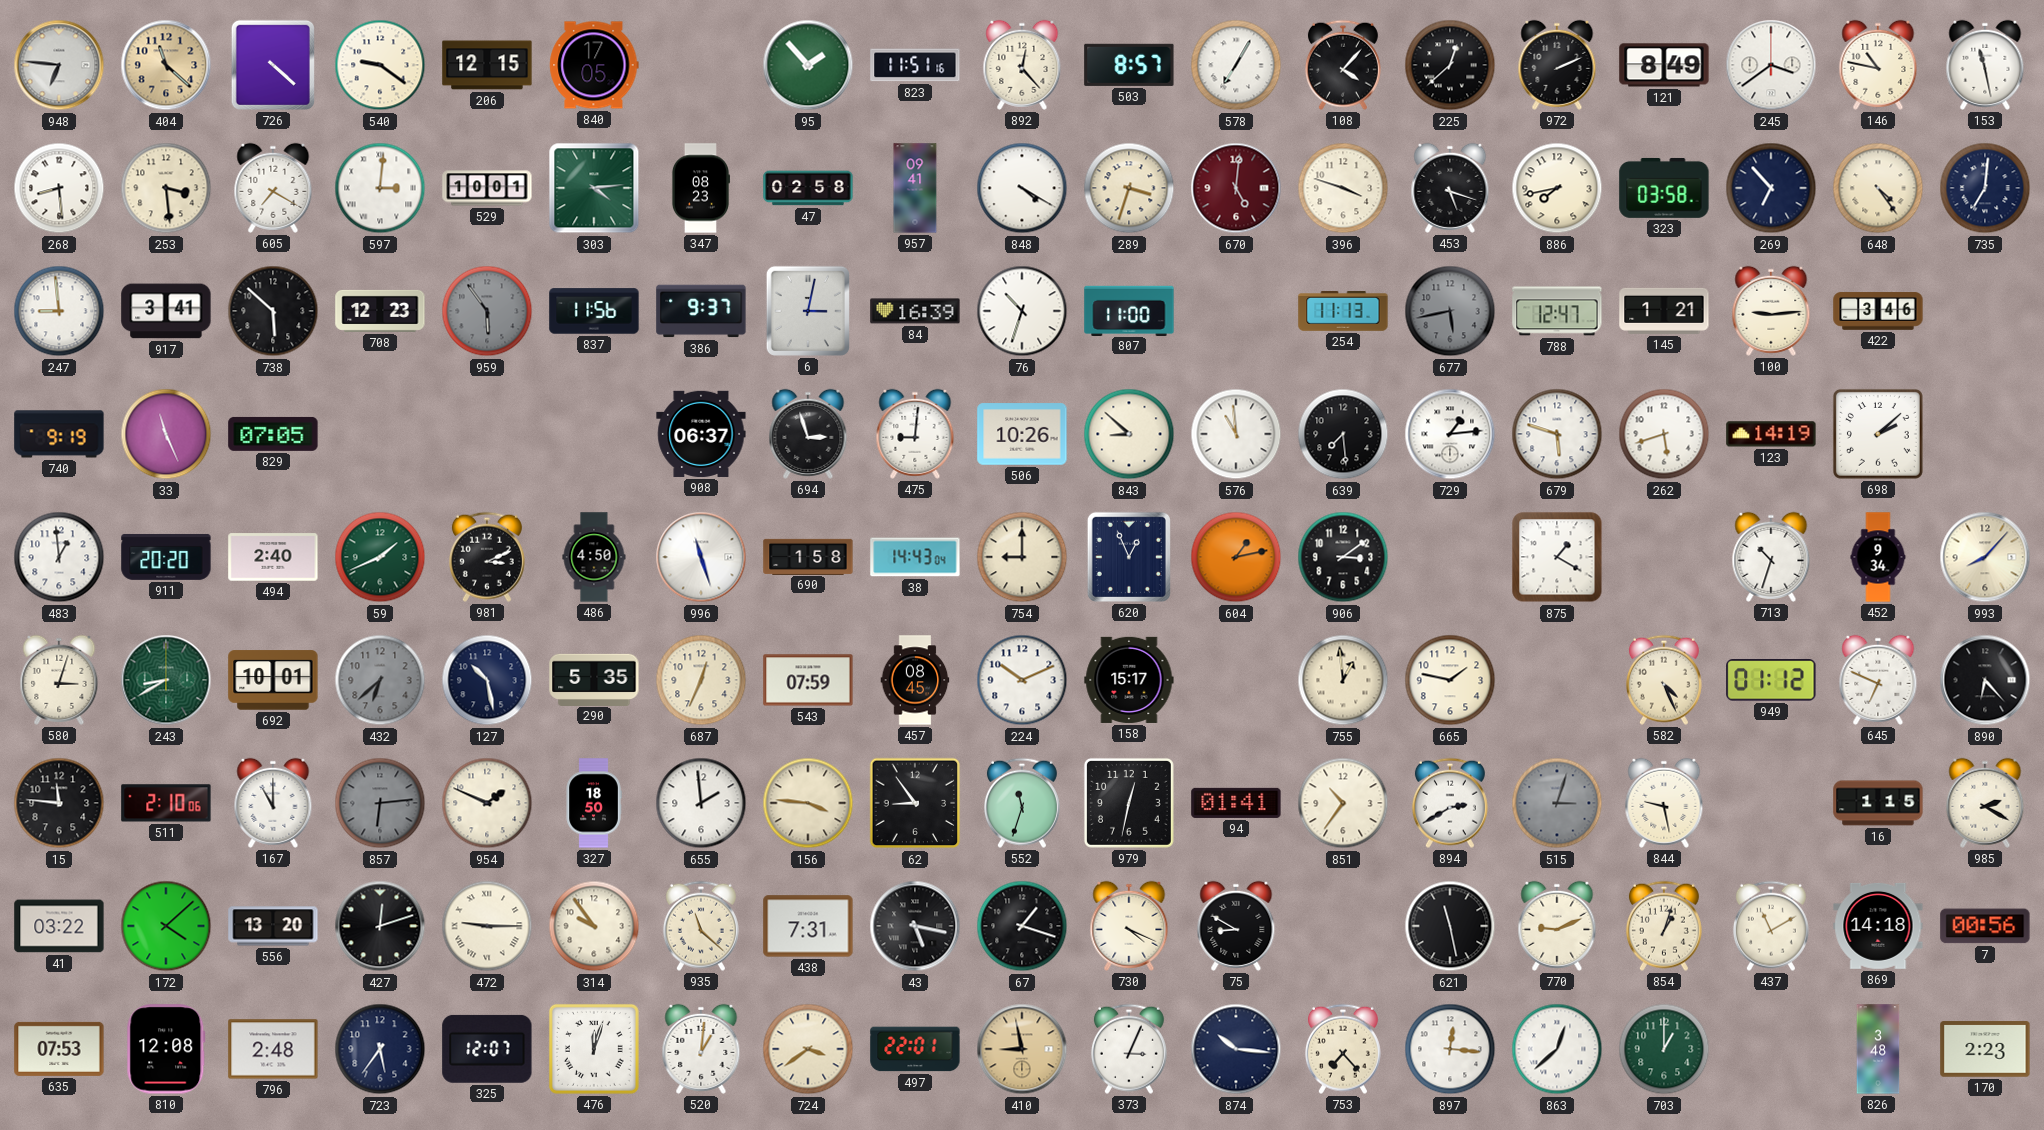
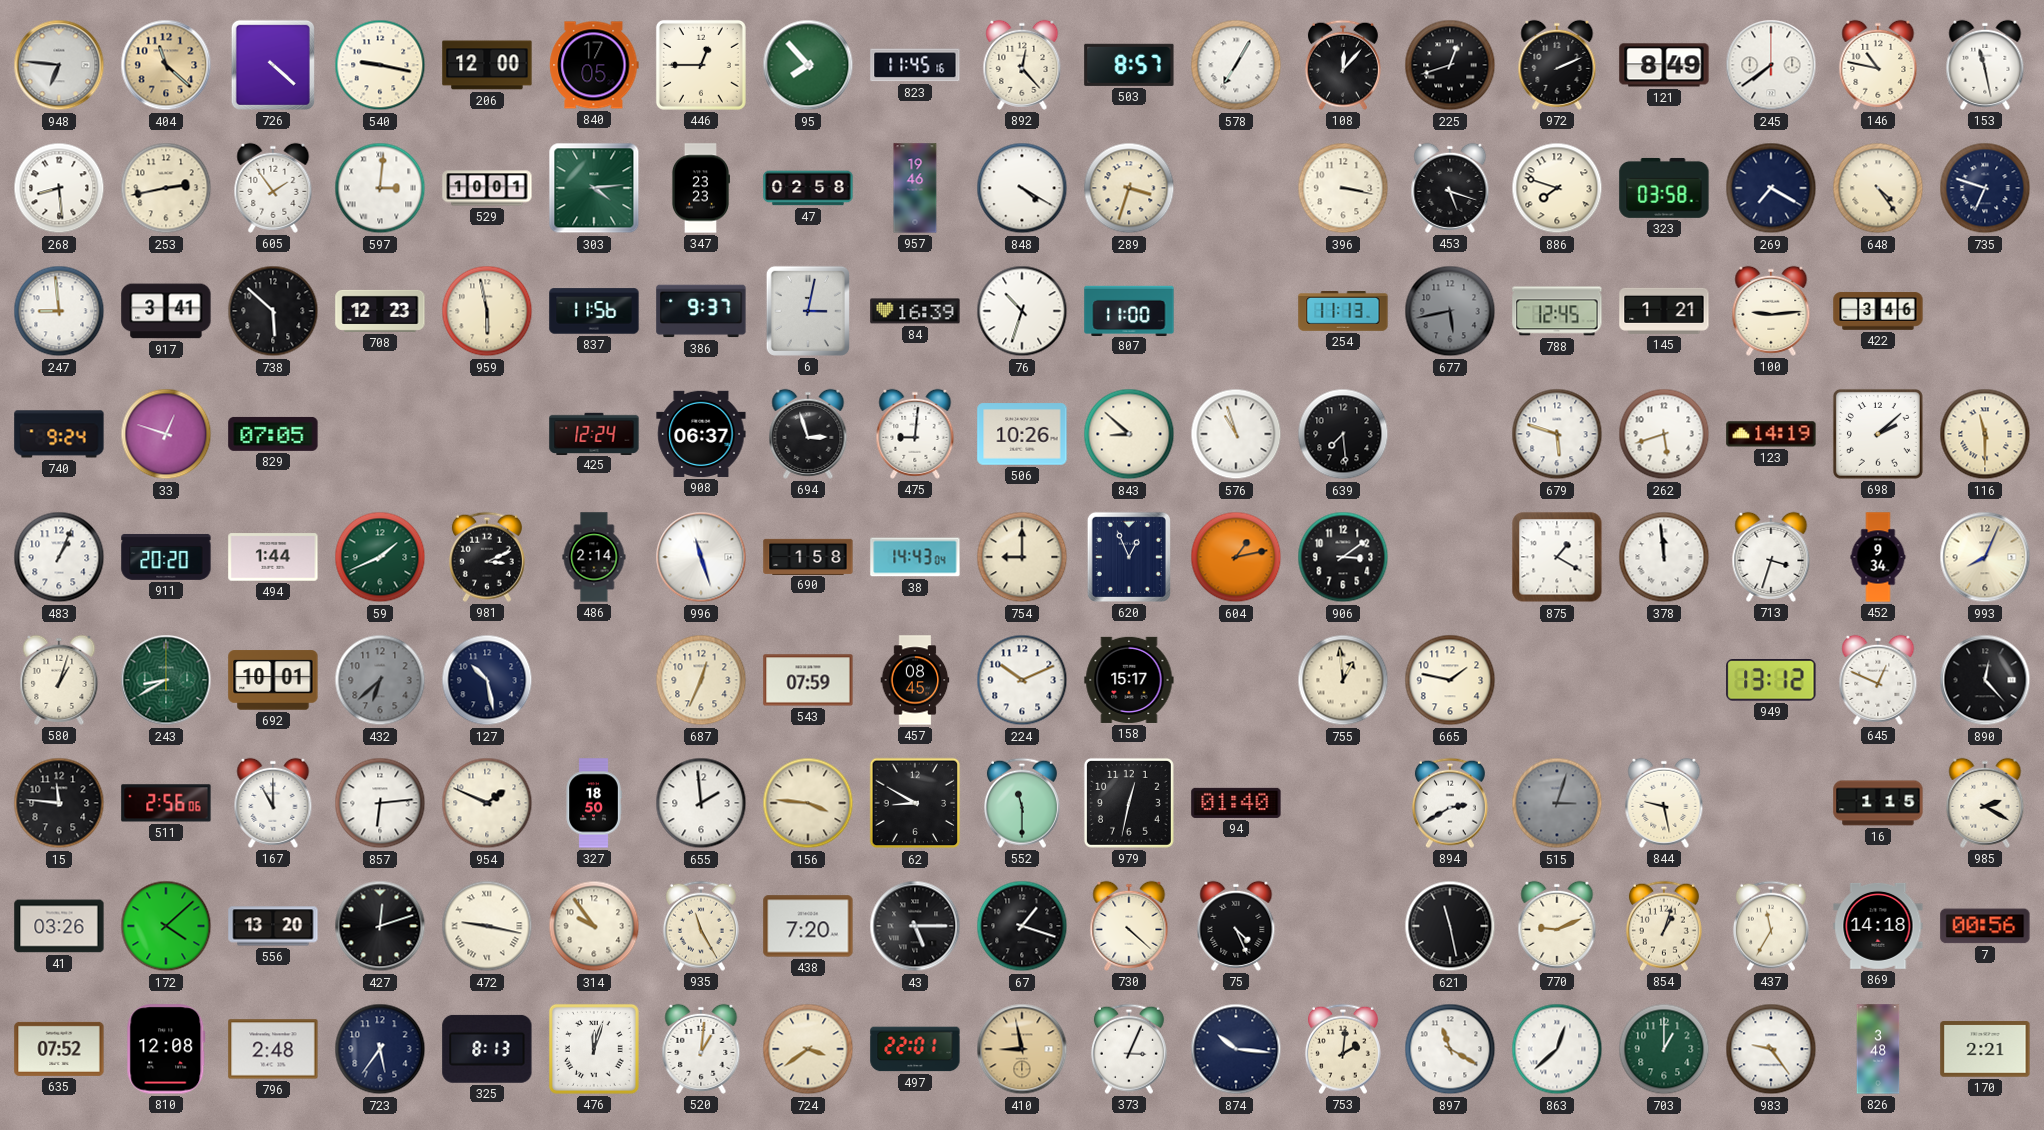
540: 9:21 -> 9:17 (380, 65)
206: 12:15 -> 12:00 (487, 65)
446: none -> 12:45 (701, 65)
95: 1:53 -> 7:53 (808, 65)
823: 11:51 -> 11:45 (915, 65)
108: 4:07 -> 12:07 (1343, 65)
225: 12:38 -> 12:42 (1450, 65)
245: 3:39 -> 7:39 (1771, 65)
253: 3:29 -> 2:43 (166, 188)
605: 7:20 -> 1:54 (273, 188)
347: 08:23 -> 23:23 (700, 188)
957: 09:41 -> 19:46 (915, 188)
670: 5:01 -> none (1236, 188)
396: 3:48 -> 3:17 (1343, 188)
886: 7:43 -> 7:48 (1557, 188)
269: 6:53 -> 7:20 (1771, 188)
735: 7:01 -> 6:48 (1985, 188)
959: 5:54 -> 5:58 (487, 311)
959 dial: grey -> cream (487, 311)
788: 12:47 -> 12:45 (1557, 311)
740: 9:19 -> 9:24 (59, 434)
33: 11:26 -> 12:48 (166, 434)
425: none -> 12:24 (594, 433)
576: 10:59 -> 10:57 (1236, 434)
729: 1:14 -> none (1450, 434)
116: none -> 11:30 (1985, 434)
483: 12:59 -> 1:04 (59, 557)
494: 2:40 -> 1:44 (273, 557)
486: 4:50 -> 2:14 (594, 557)
378: none -> 11:59 (1664, 557)
713: 10:33 -> 3:33 (1771, 557)
993: 8:07 -> 8:04 (1985, 557)
580: 3:03 -> 1:03 (59, 680)
290: 5:35 -> none (594, 679)
582: 4:26 -> none (1664, 680)
949: 01:12 -> 13:12 (1771, 681)
645: 6:49 -> 12:49 (1878, 680)
890: 6:23 -> 12:23 (1985, 680)
511: 2:10 -> 2:56 (166, 803)
857 dial: grey -> white (380, 803)
62: 8:54 -> 8:50 (915, 803)
552: 11:33 -> 11:30 (1022, 803)
94: 01:41 -> 01:40 (1236, 803)
851: 10:36 -> none (1343, 803)
41: 03:22 -> 03:26 (59, 926)
472: 9:15 -> 9:17 (487, 926)
935: 11:22 -> 11:25 (701, 926)
438: 7:31 -> 7:20 (808, 926)
43: 5:17 -> 5:15 (915, 926)
730: 4:19 -> 4:22 (1129, 926)
75: 8:50 -> 4:26 (1236, 926)
437: 11:10 -> 11:35 (1771, 926)
635: 07:53 -> 07:52 (59, 1049)
325: 12:07 -> 8:13 (487, 1049)
753: 7:23 -> 2:01 (1343, 1049)
897: 12:16 -> 11:20 (1450, 1049)
983: none -> 9:24 (1771, 1049)
170: 2:23 -> 2:21 (1985, 1049)
